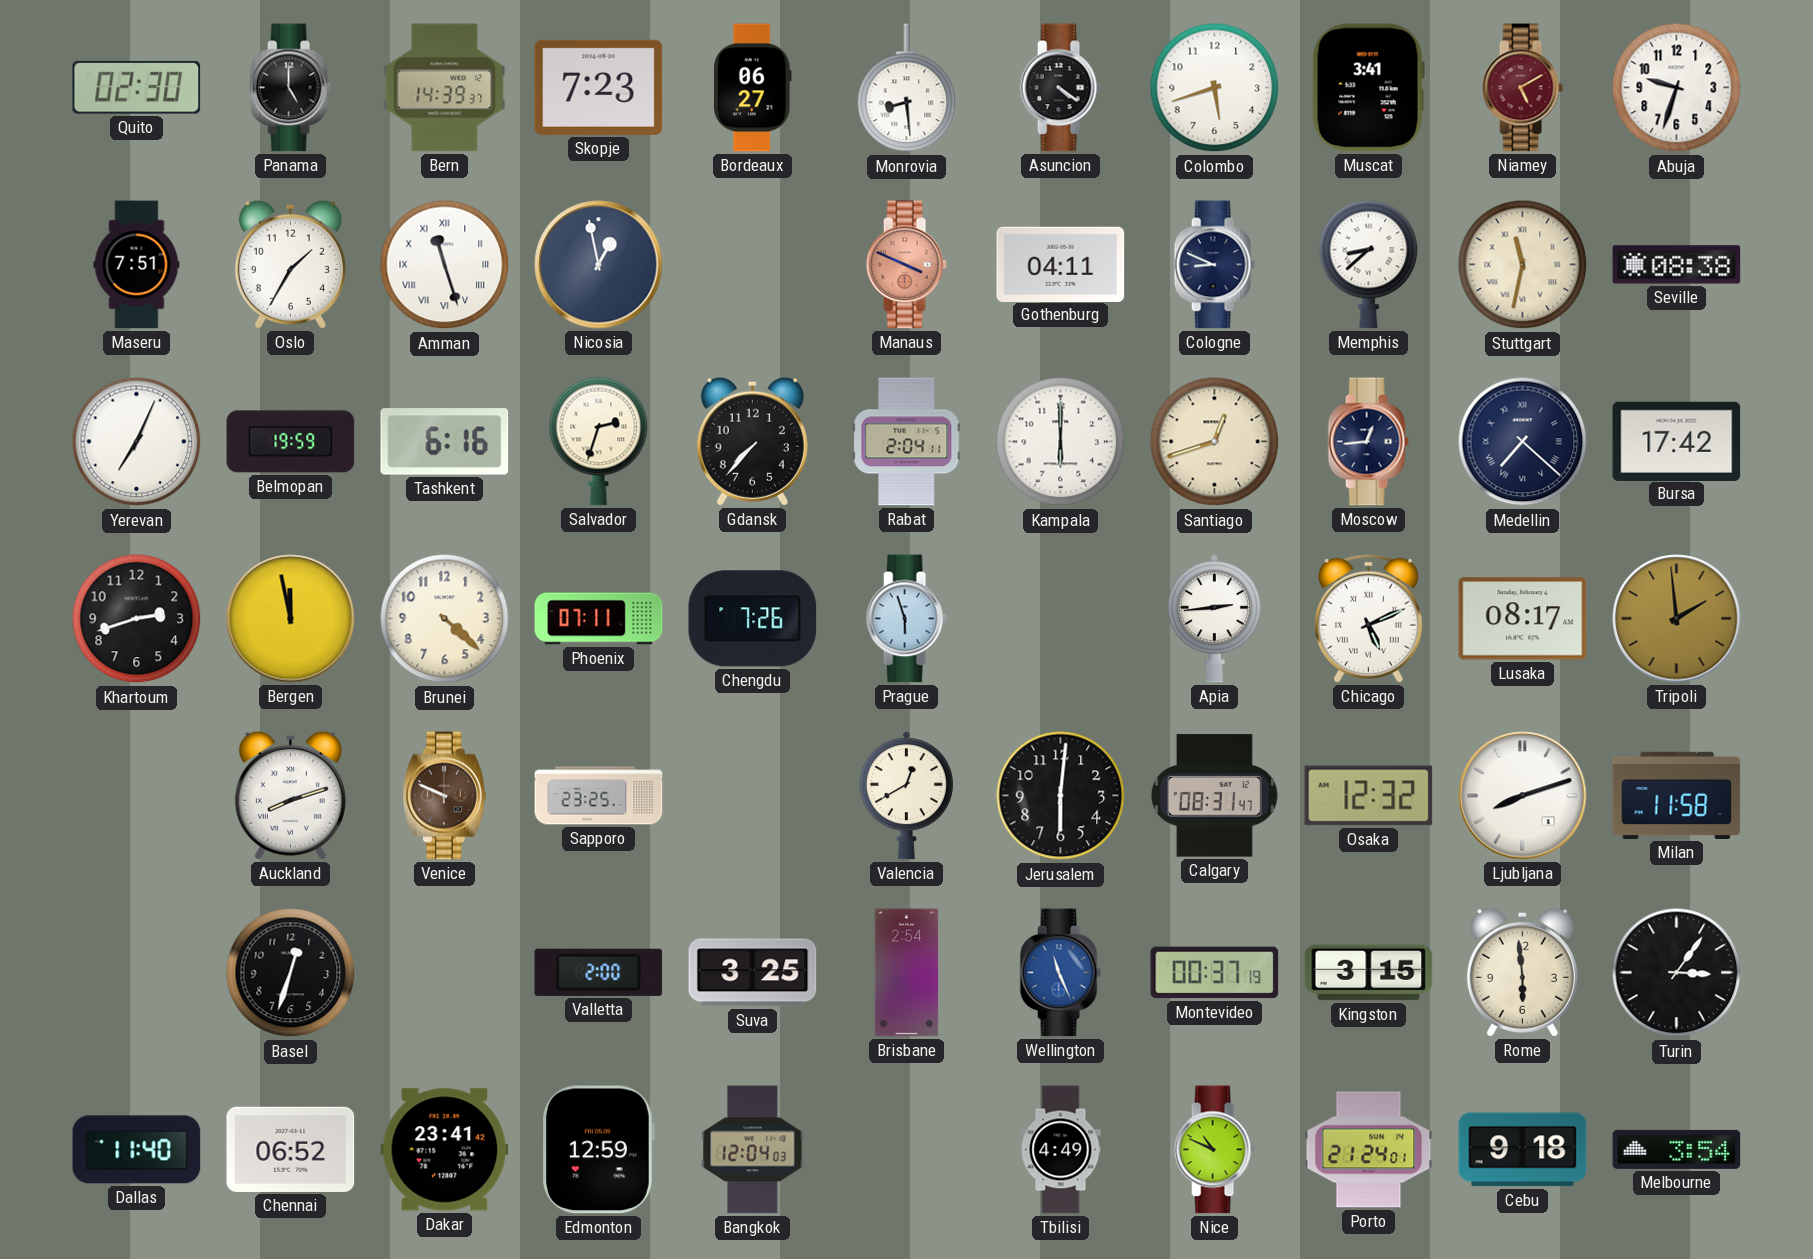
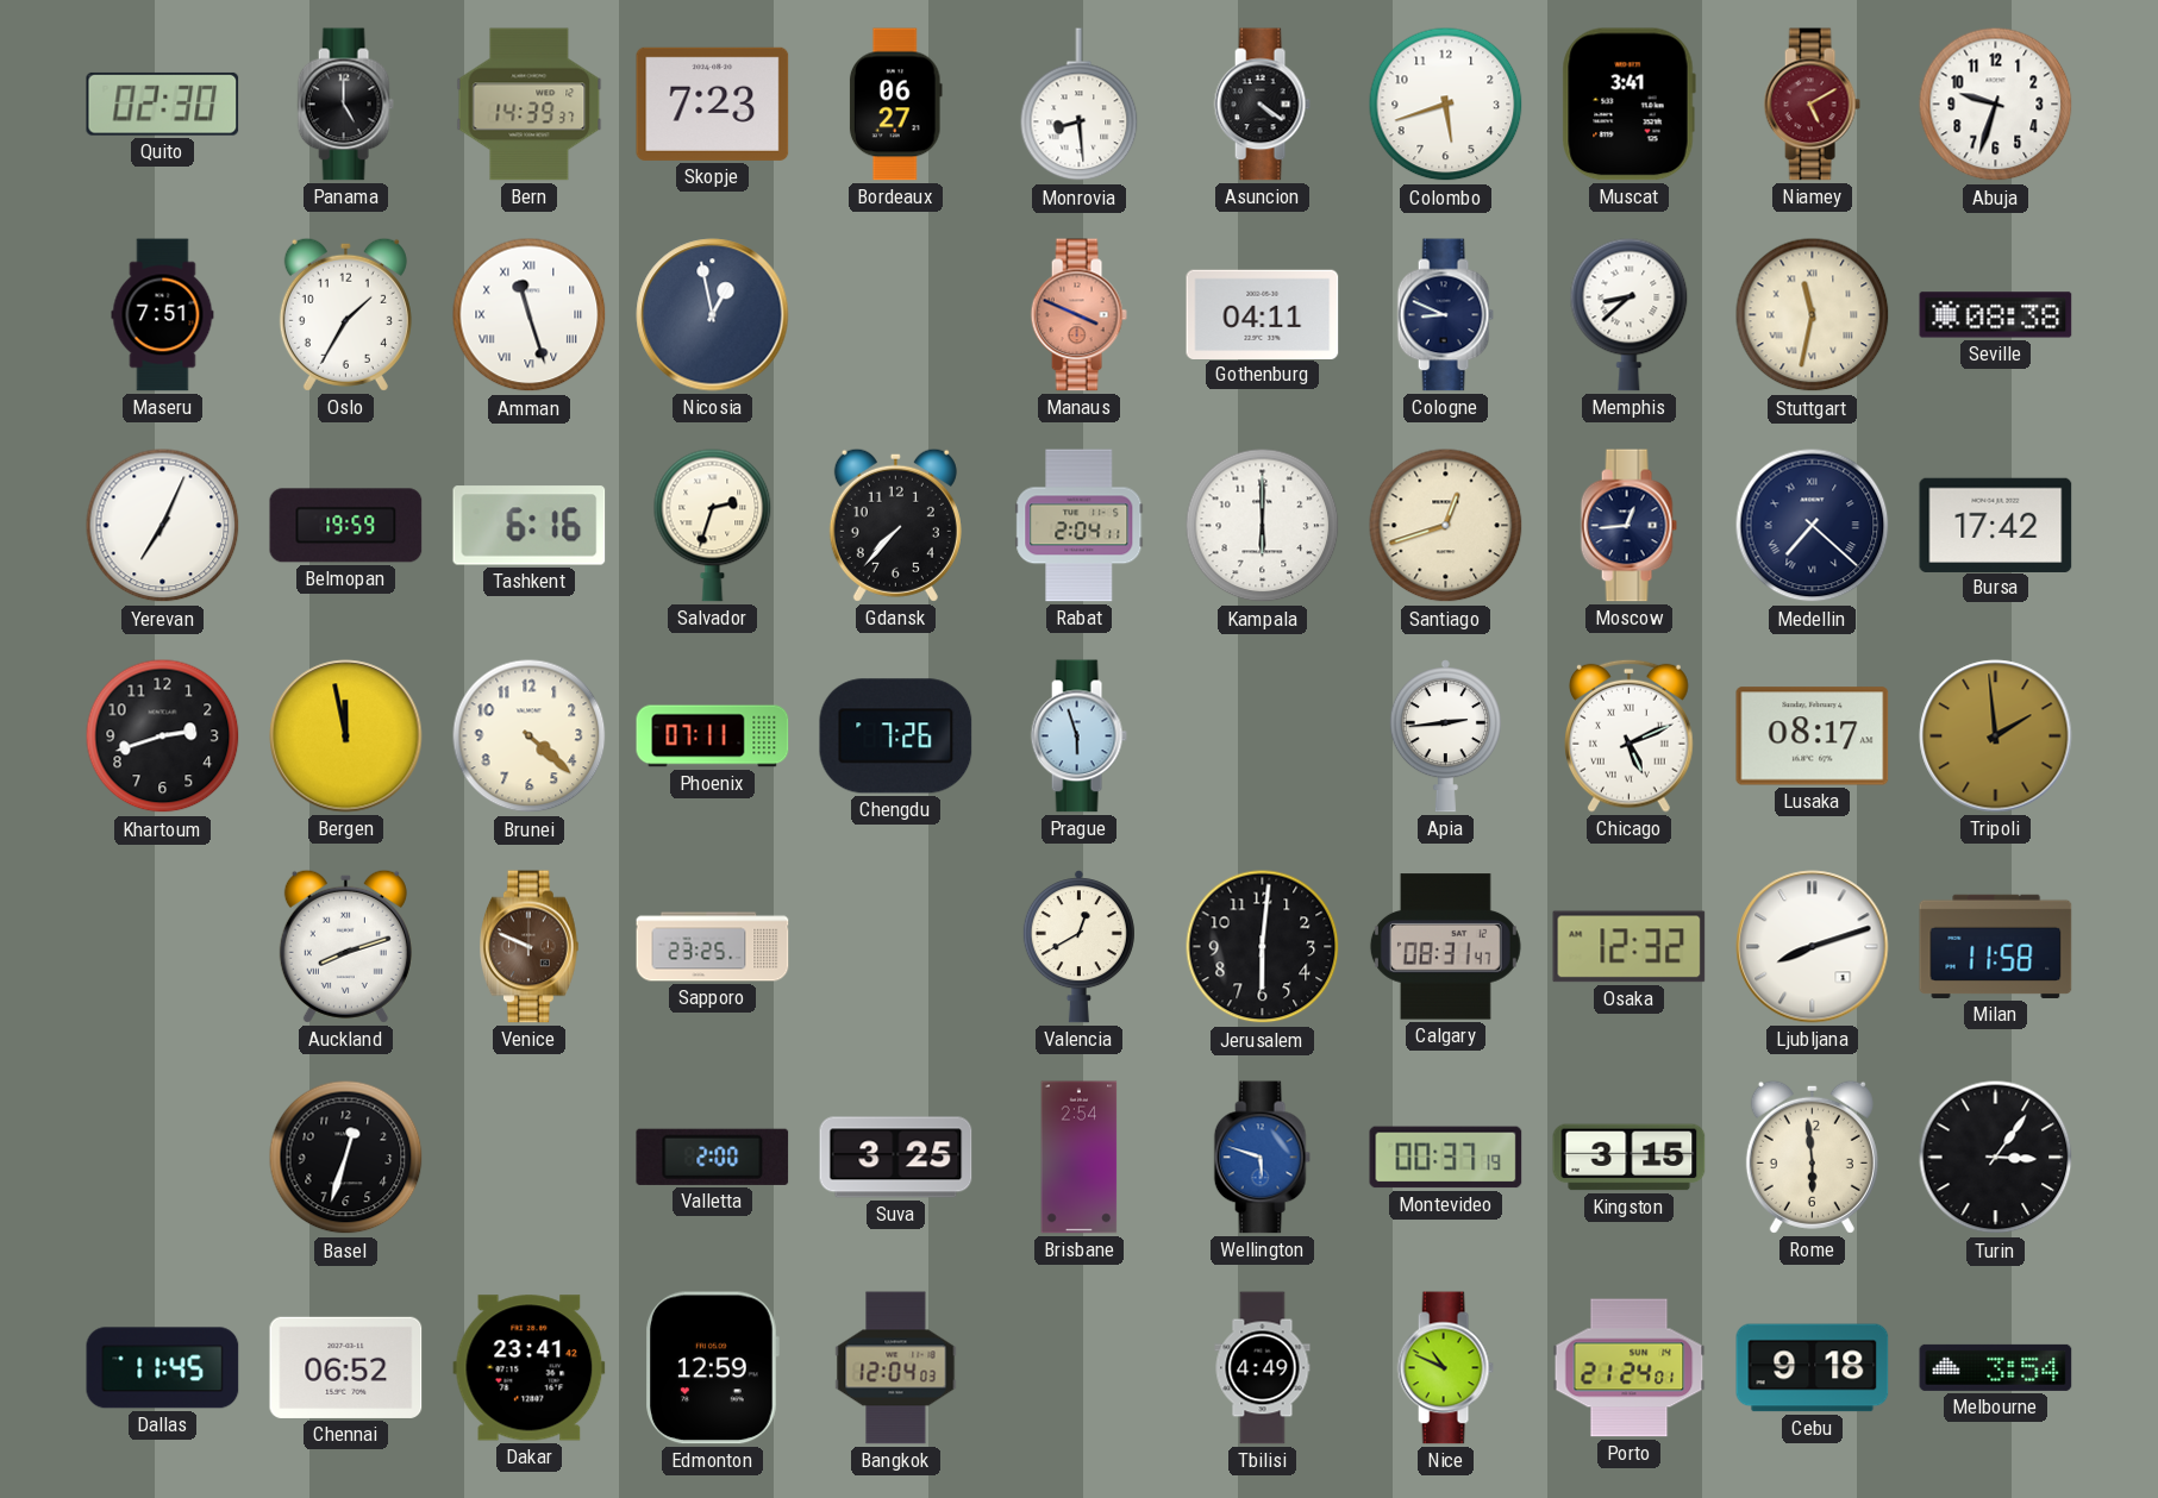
Wellington: 11:26 -> 5:48 (1262, 1158)
Dallas: 11:40 -> 11:45 (163, 1368)
